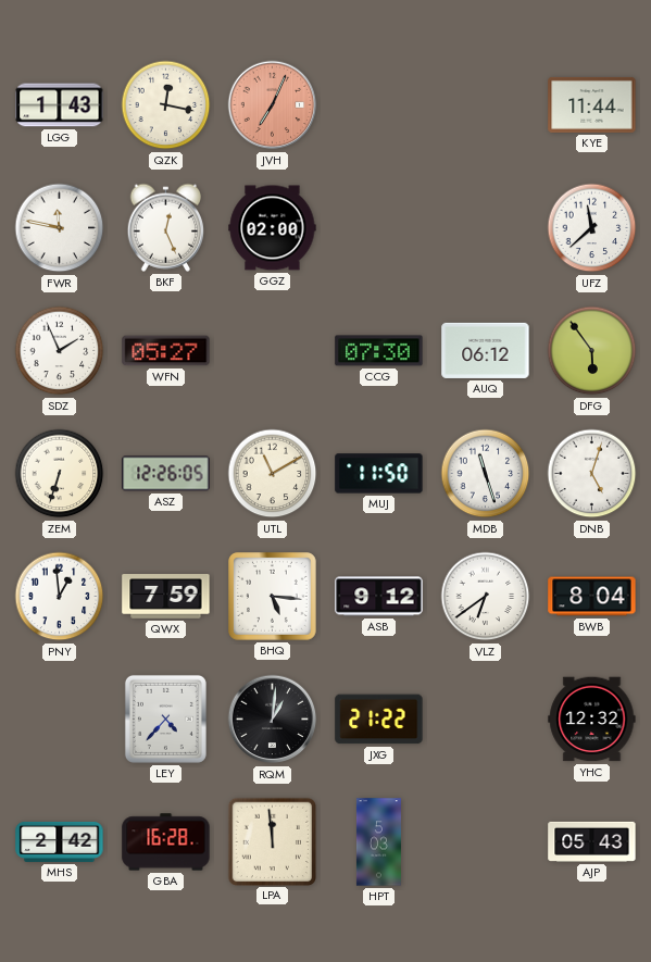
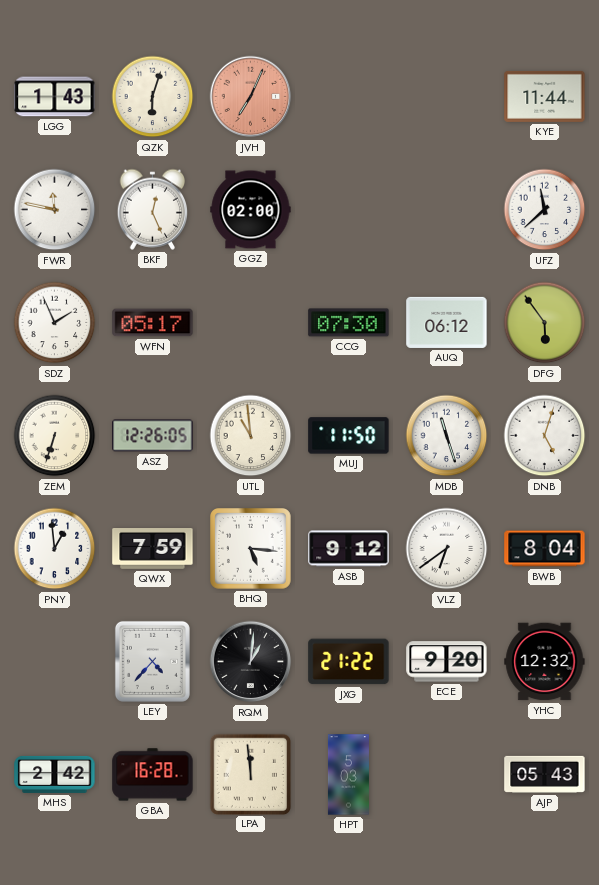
QZK: 12:17 -> 6:03 (153, 97)
WFN: 05:27 -> 05:17 (153, 323)
UTL: 11:10 -> 10:59 (251, 436)
ECE: none -> 9:20 (447, 662)
